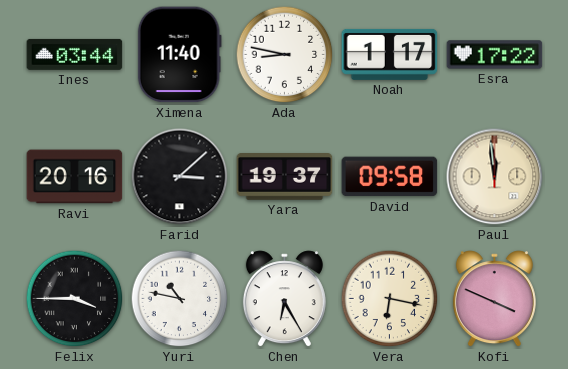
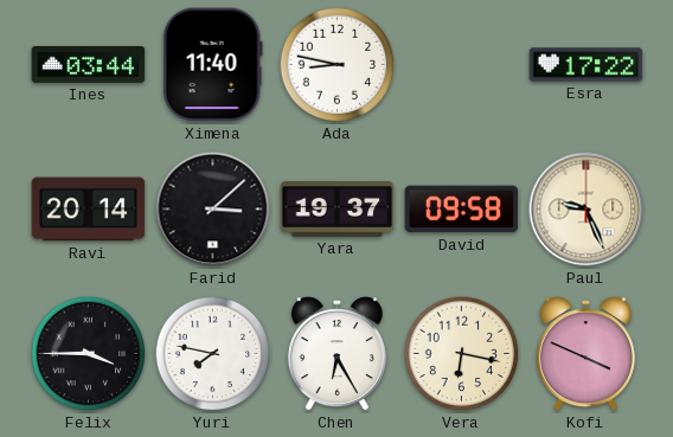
Noah: 1:17 -> none (390, 54)
Ravi: 20:16 -> 20:14 (89, 210)
Paul: 11:59 -> 9:26 (587, 210)
Yuri: 10:47 -> 7:47 (213, 354)
